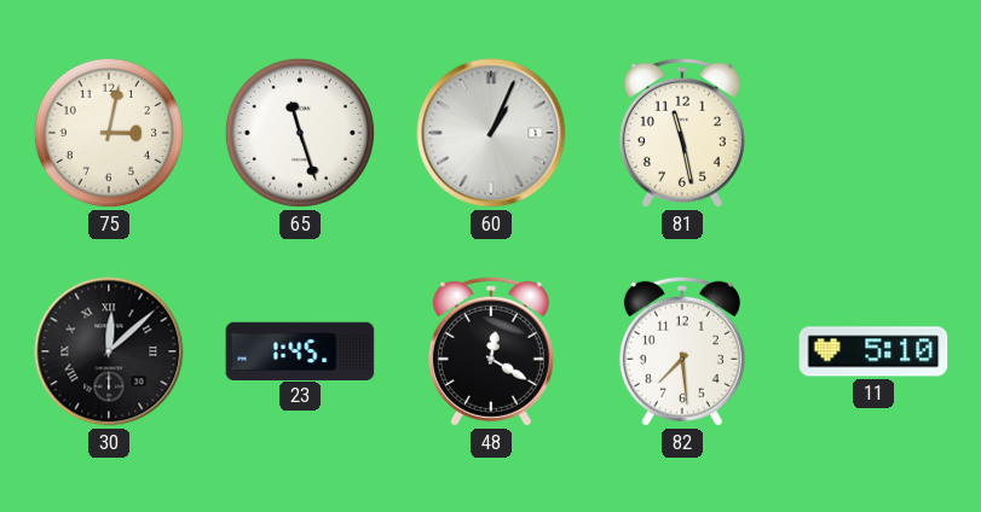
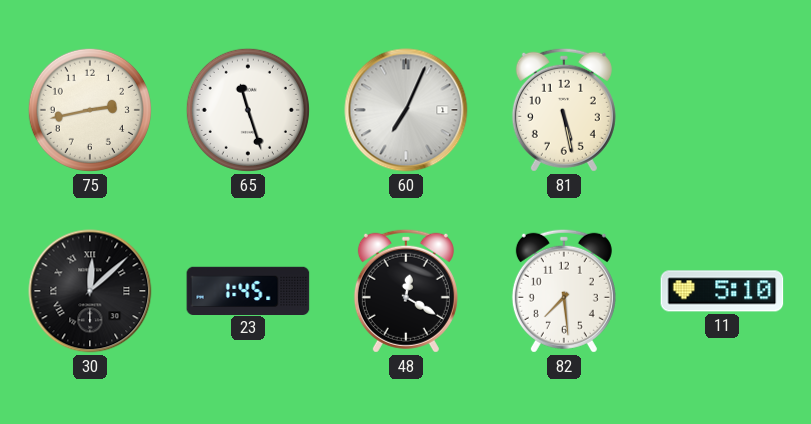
75: 3:02 -> 2:43 (90, 110)
60: 1:04 -> 7:04 (406, 110)
81: 11:28 -> 5:28 (564, 110)
